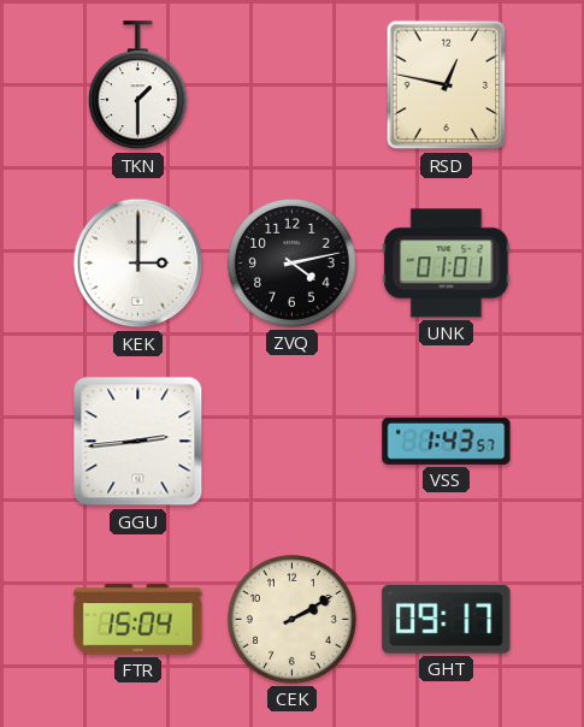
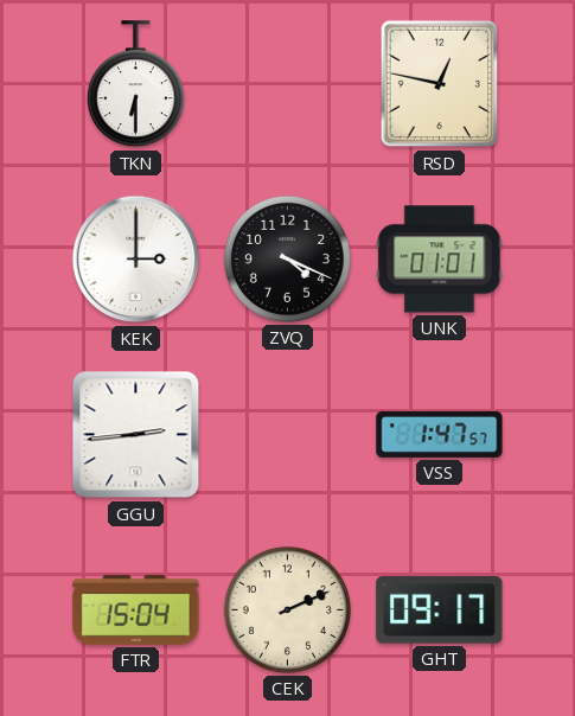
TKN: 1:30 -> 6:30 (135, 84)
ZVQ: 4:13 -> 4:19 (287, 258)
VSS: 1:43 -> 1:47 (440, 434)
CEK: 2:10 -> 2:11 (287, 609)
